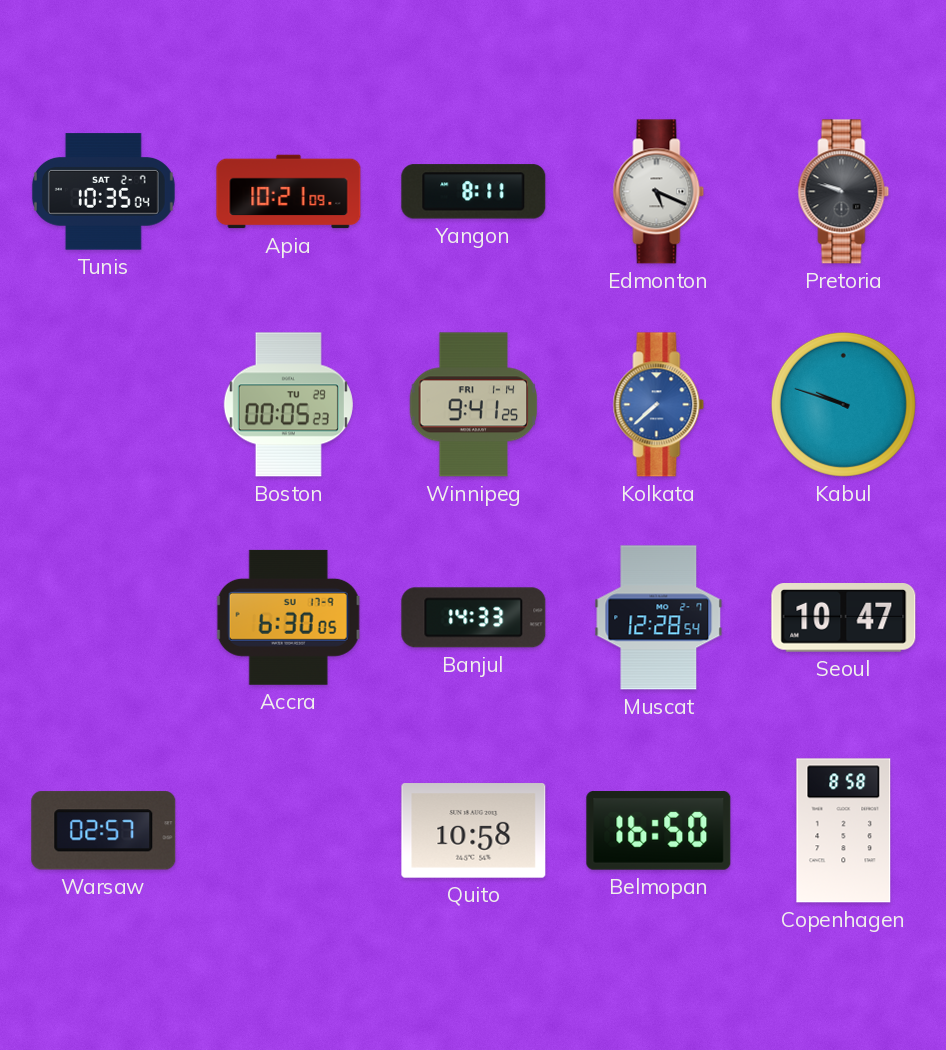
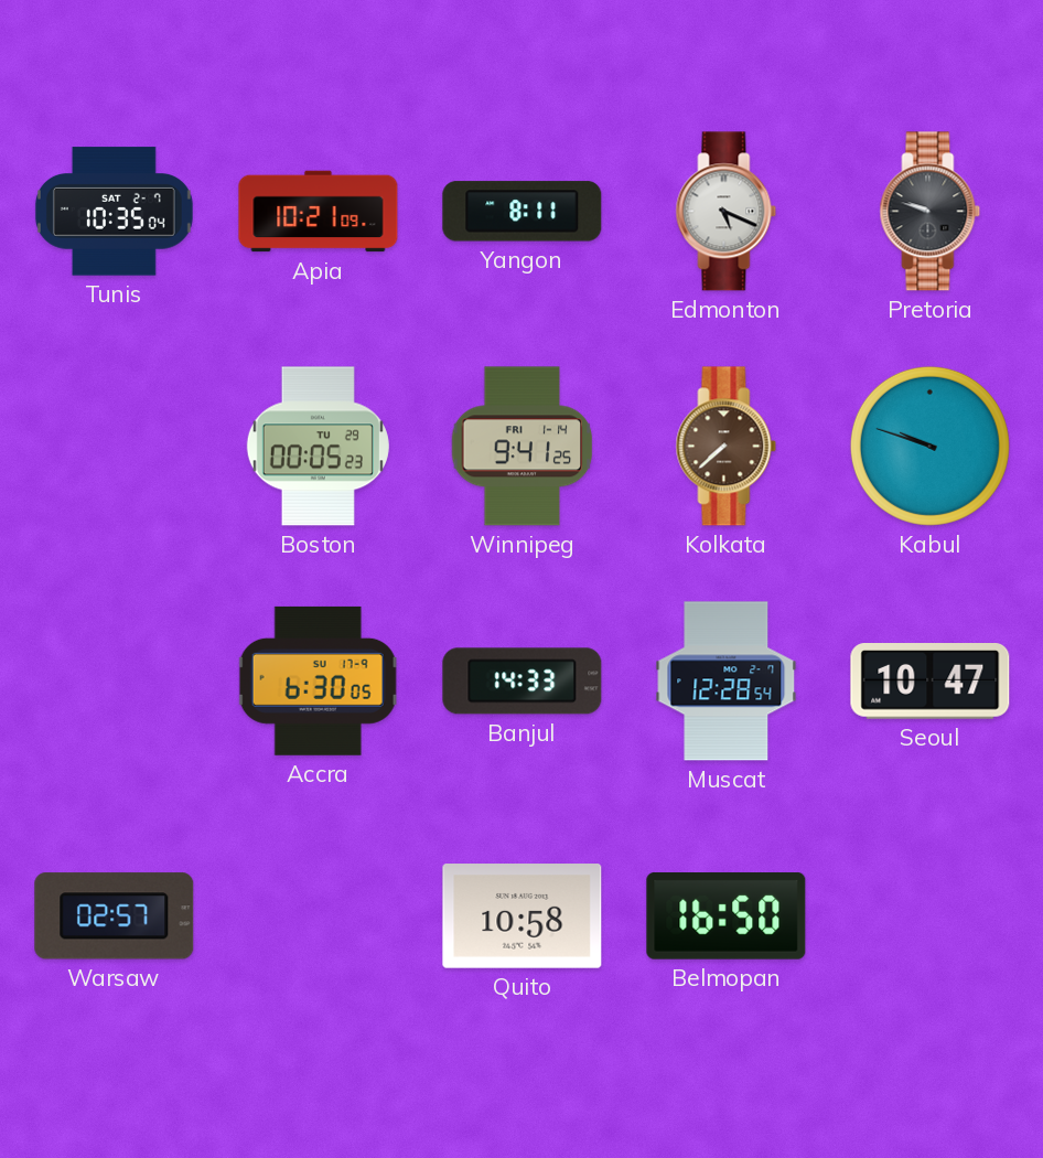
Kolkata dial: blue -> brown (727, 447)
Copenhagen: 8:58 -> none (844, 831)
